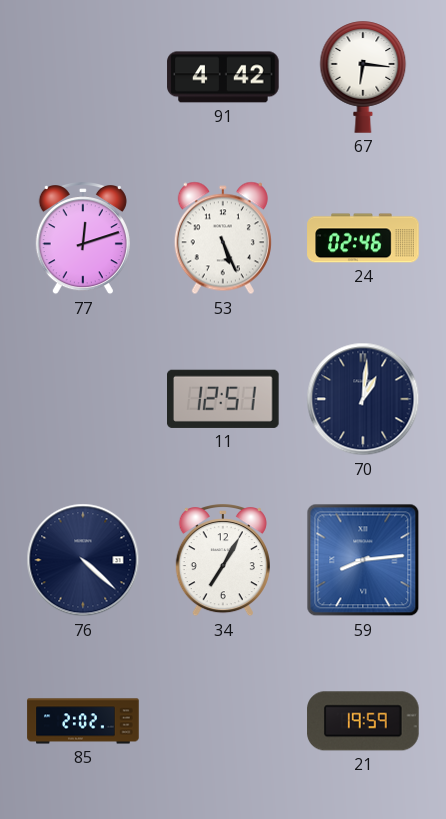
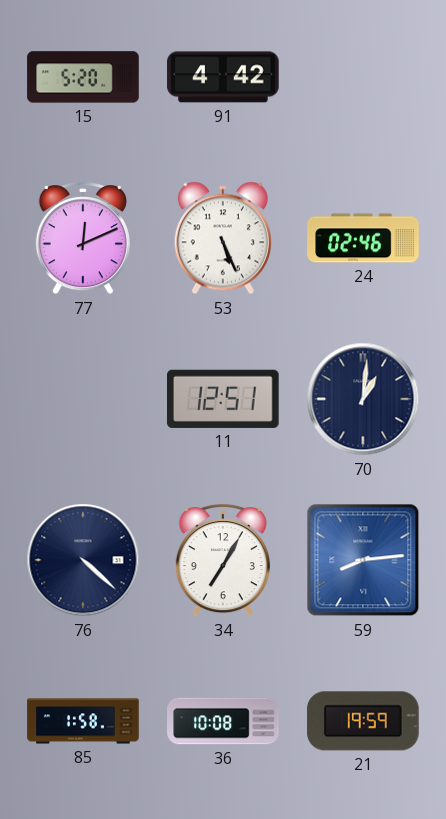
15: none -> 5:20 (83, 77)
67: 6:16 -> none (363, 77)
77: 12:12 -> 12:11 (83, 239)
85: 2:02 -> 1:58 (83, 721)
36: none -> 10:08 (223, 721)
